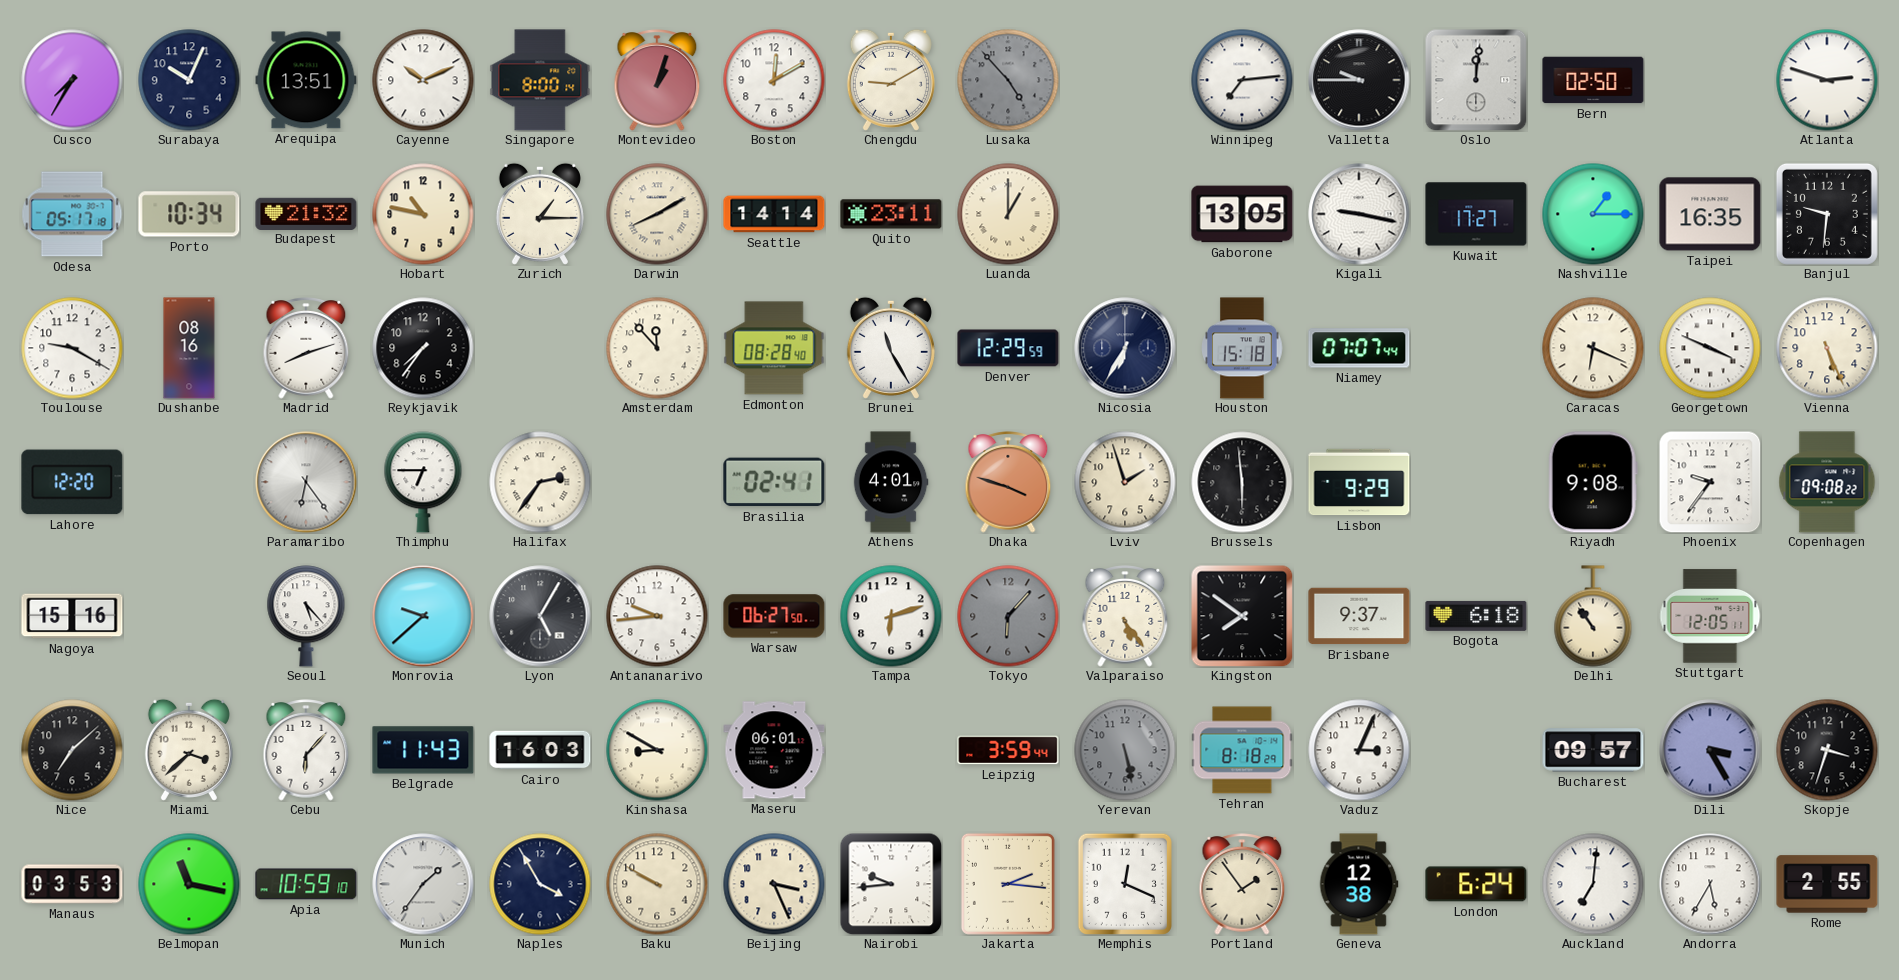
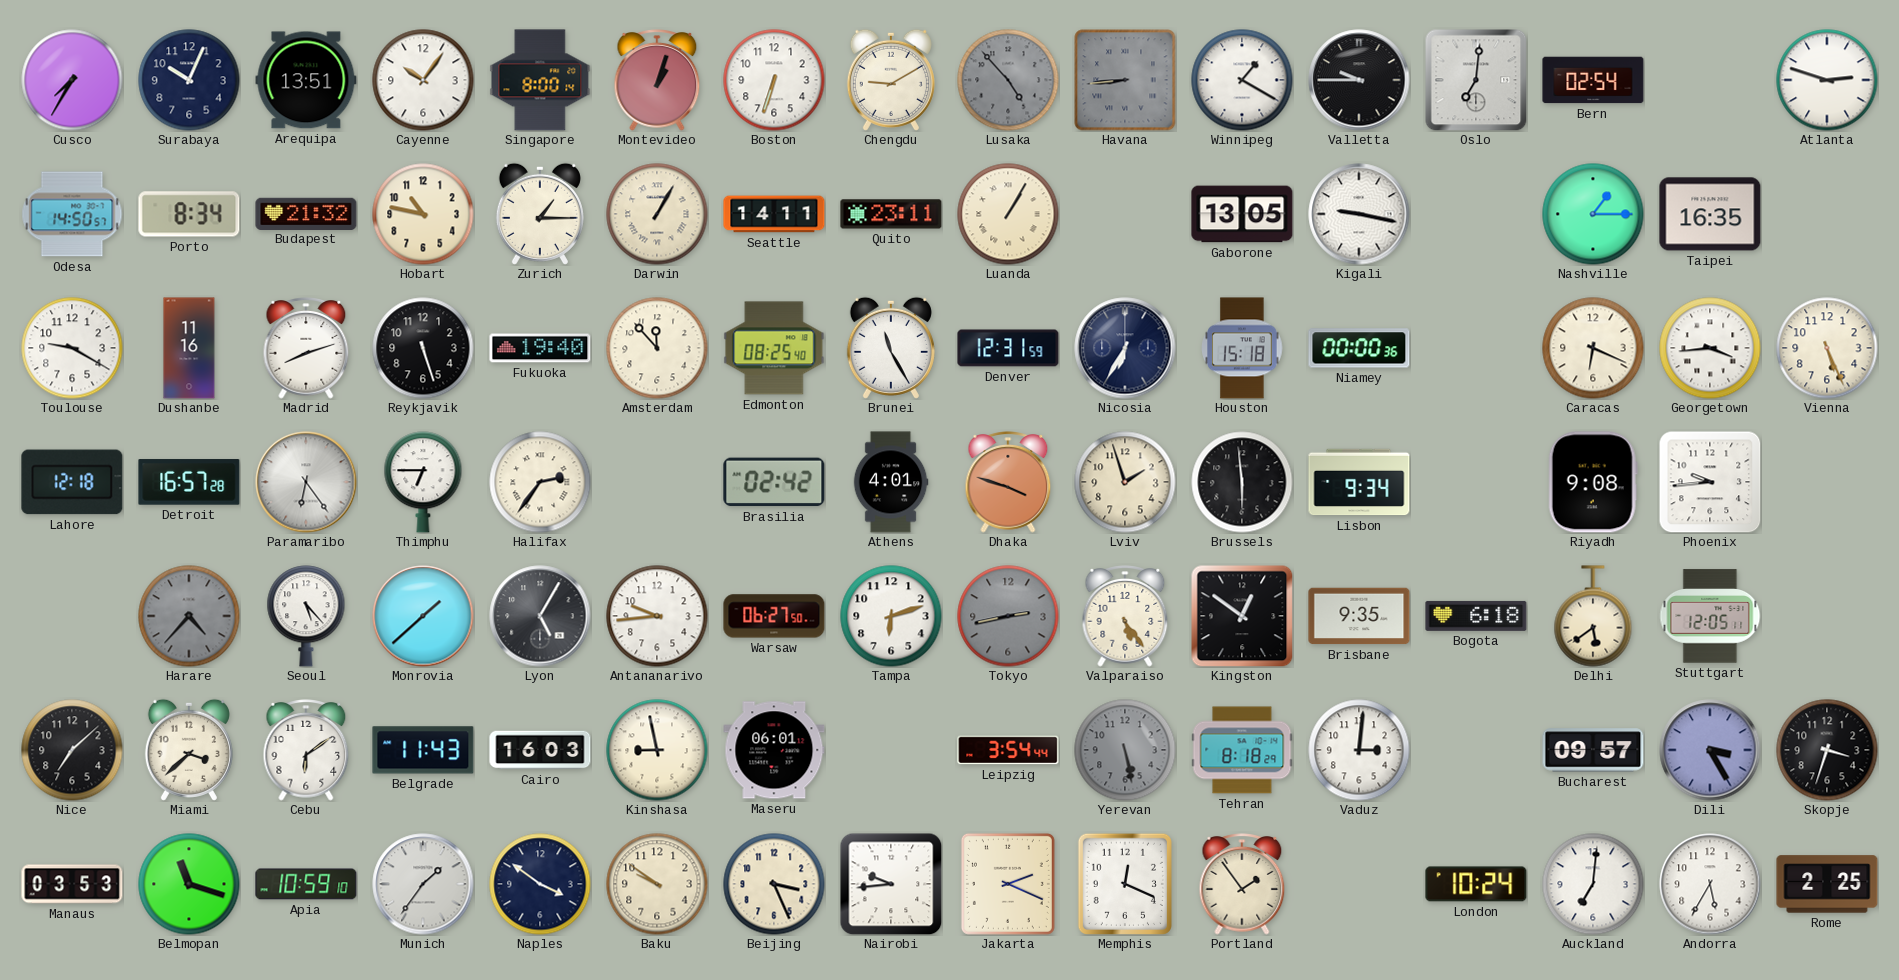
Cayenne: 10:11 -> 10:06 (423, 80)
Boston: 12:10 -> 6:33 (774, 80)
Havana: none -> 8:44 (1125, 80)
Winnipeg: 7:14 -> 1:20 (1242, 80)
Oslo: 12:01 -> 7:01 (1476, 80)
Bern: 02:50 -> 02:54 (1593, 80)
Odesa: 05:17 -> 14:50 (72, 214)
Porto: 10:34 -> 8:34 (189, 214)
Darwin: 8:10 -> 1:05 (657, 214)
Seattle: 14:14 -> 14:11 (774, 214)
Luanda: 1:00 -> 1:05 (1008, 214)
Kuwait: 17:27 -> none (1476, 214)
Banjul: 9:31 -> none (1827, 214)
Dushanbe: 08:16 -> 11:16 (189, 348)
Reykjavik: 7:36 -> 5:27 (423, 348)
Fukuoka: none -> 19:40 (540, 348)
Edmonton: 08:28 -> 08:25 (774, 348)
Denver: 12:29 -> 12:31 (1008, 348)
Niamey: 07:07 -> 00:00 (1359, 348)
Georgetown: 3:49 -> 3:44 (1710, 348)
Lahore: 12:20 -> 12:18 (72, 482)
Detroit: none -> 16:57 (189, 482)
Brasilia: 02:41 -> 02:42 (774, 482)
Lisbon: 9:29 -> 9:34 (1359, 482)
Phoenix: 9:36 -> 9:44 (1710, 482)
Copenhagen: 09:08 -> none (1827, 482)
Nagoya: 15:16 -> none (72, 616)
Harare: none -> 4:37 (189, 616)
Monrovia: 9:38 -> 1:38 (423, 616)
Tokyo: 6:07 -> 2:43 (1008, 616)
Kingston: 7:51 -> 12:51 (1242, 616)
Brisbane: 9:37 -> 9:35 (1359, 616)
Delhi: 10:54 -> 5:39 (1593, 616)
Cebu: 6:07 -> 6:09 (306, 750)
Kinshasa: 8:50 -> 8:58 (657, 750)
Leipzig: 3:59 -> 3:54 (1008, 750)
Vaduz: 3:04 -> 3:01 (1359, 750)
Belmopan: 11:17 -> 11:18 (189, 884)
Naples: 3:55 -> 3:51 (540, 884)
Baku: 9:50 -> 9:51 (657, 884)
Jakarta: 2:16 -> 2:19 (1008, 884)
Geneva: 12:38 -> none (1359, 884)
London: 6:24 -> 10:24 (1476, 884)
Rome: 2:55 -> 2:25 (1827, 884)
